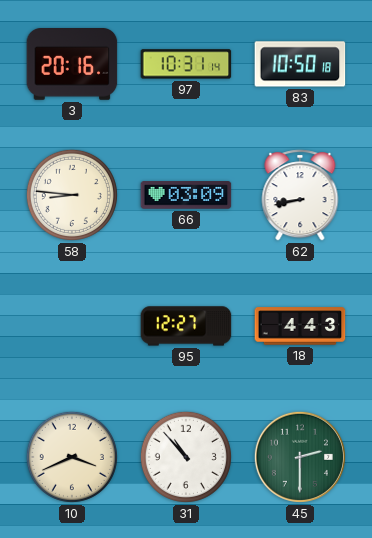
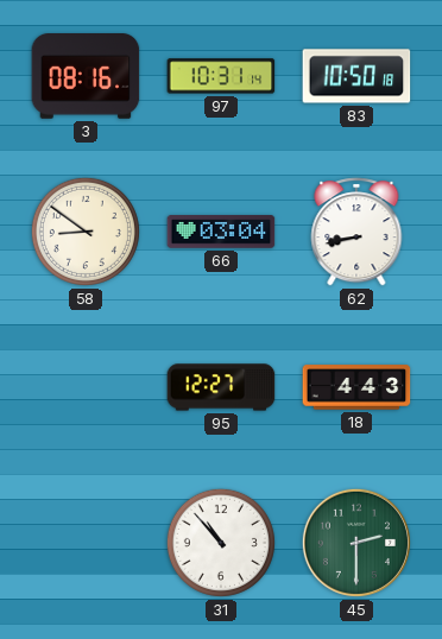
3: 20:16 -> 08:16 (86, 77)
58: 8:46 -> 8:51 (86, 232)
66: 03:09 -> 03:04 (221, 232)
10: 3:41 -> none (72, 457)
